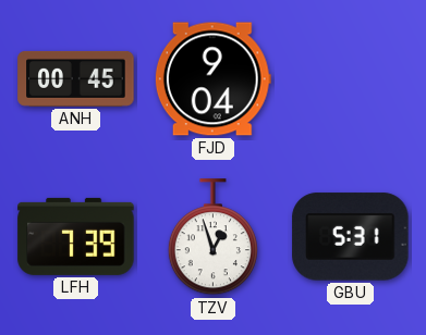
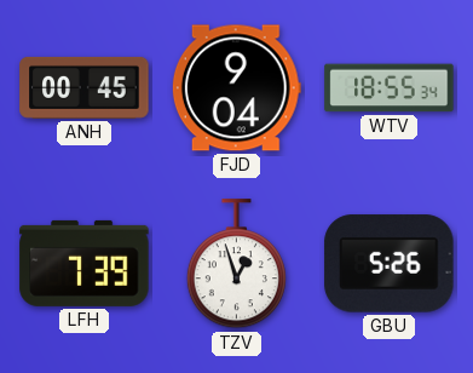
WTV: none -> 18:55 (390, 88)
GBU: 5:31 -> 5:26 (390, 264)
